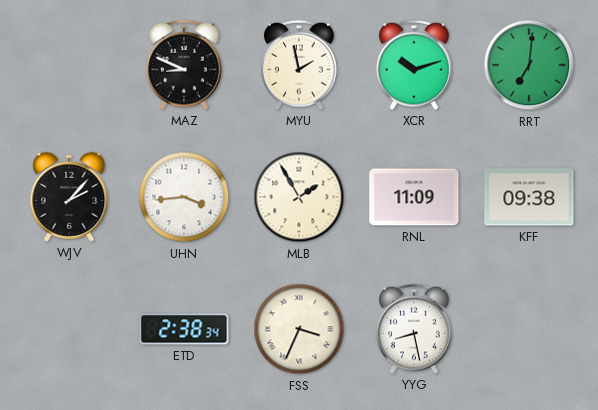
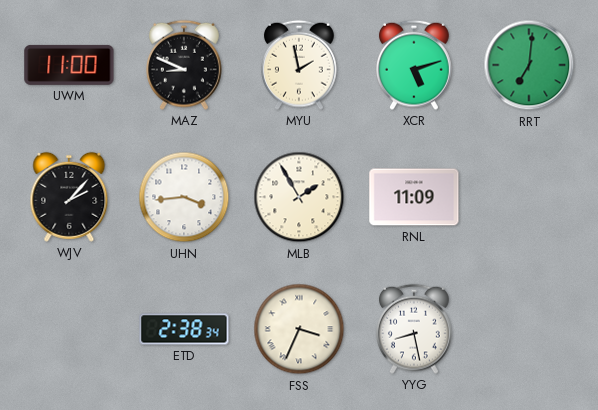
UWM: none -> 11:00 (69, 65)
XCR: 10:12 -> 5:12 (415, 65)
KFF: 09:38 -> none (529, 197)
